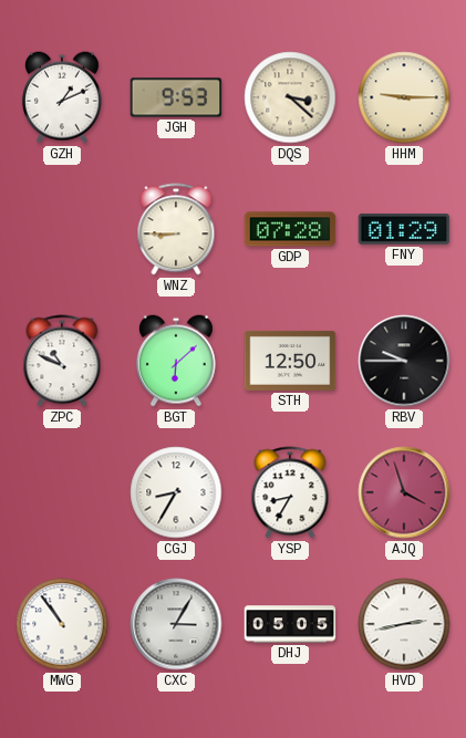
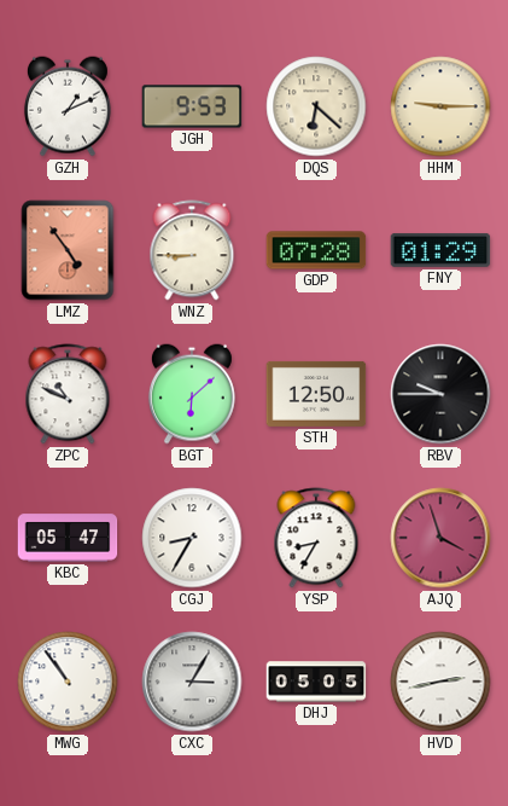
DQS: 3:22 -> 6:22 (316, 106)
LMZ: none -> 4:54 (68, 250)
KBC: none -> 05:47 (68, 538)
